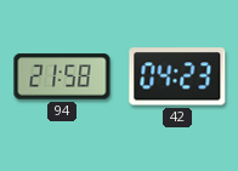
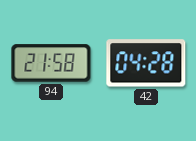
42: 04:23 -> 04:28 (146, 63)
